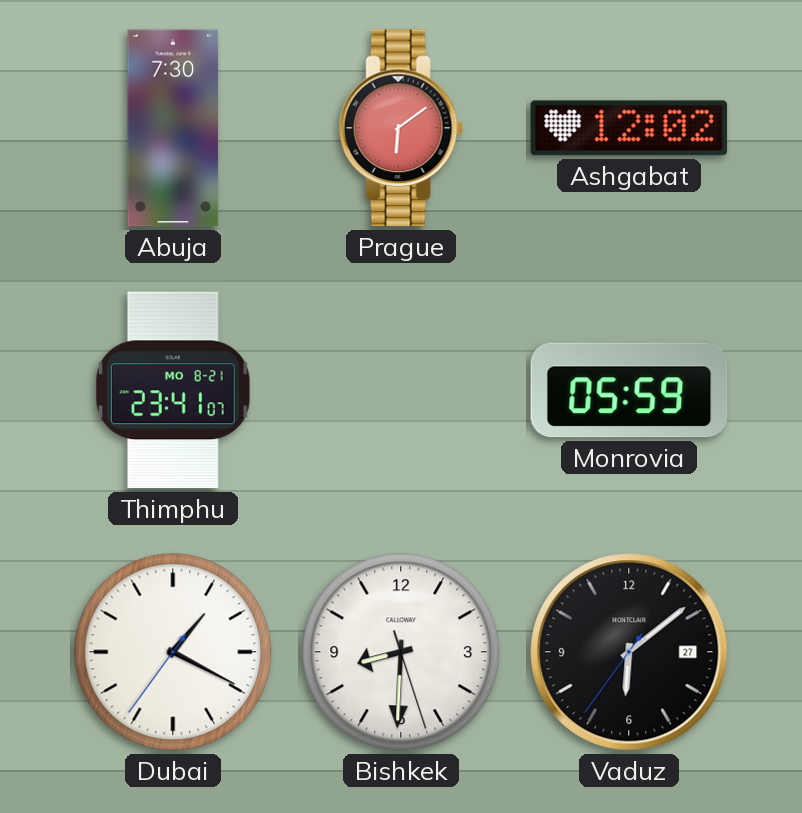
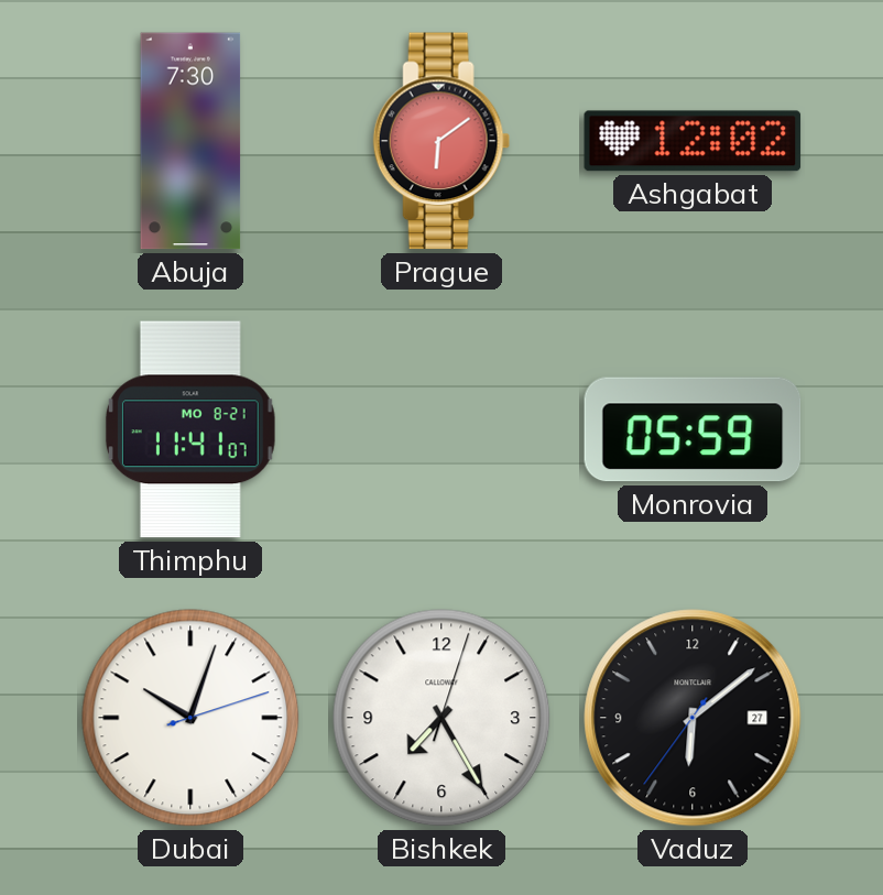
Thimphu: 23:41 -> 11:41 (190, 429)
Dubai: 1:19 -> 10:03 (190, 718)
Bishkek: 8:30 -> 7:25 (441, 718)
